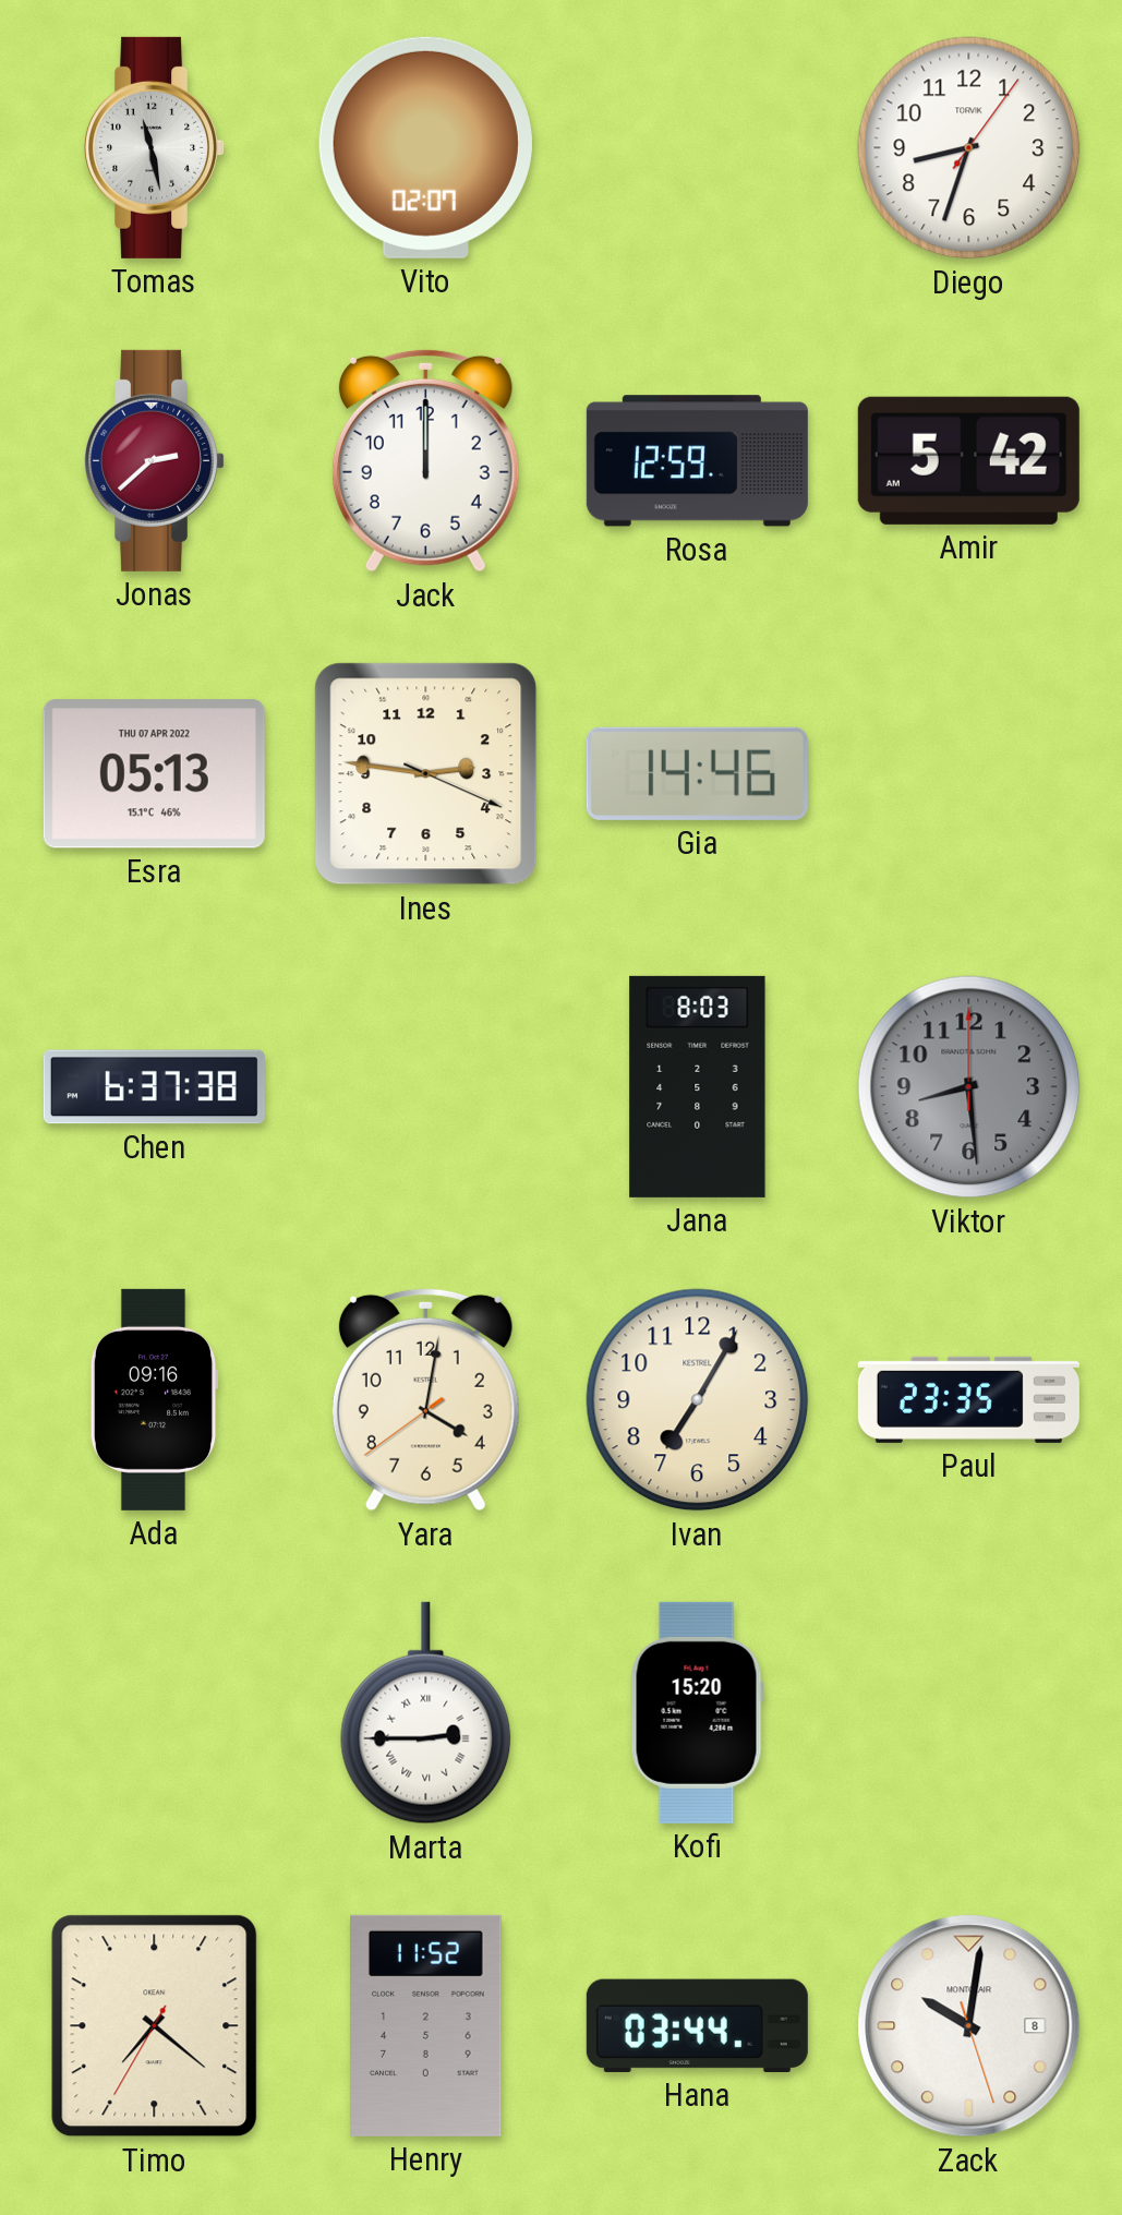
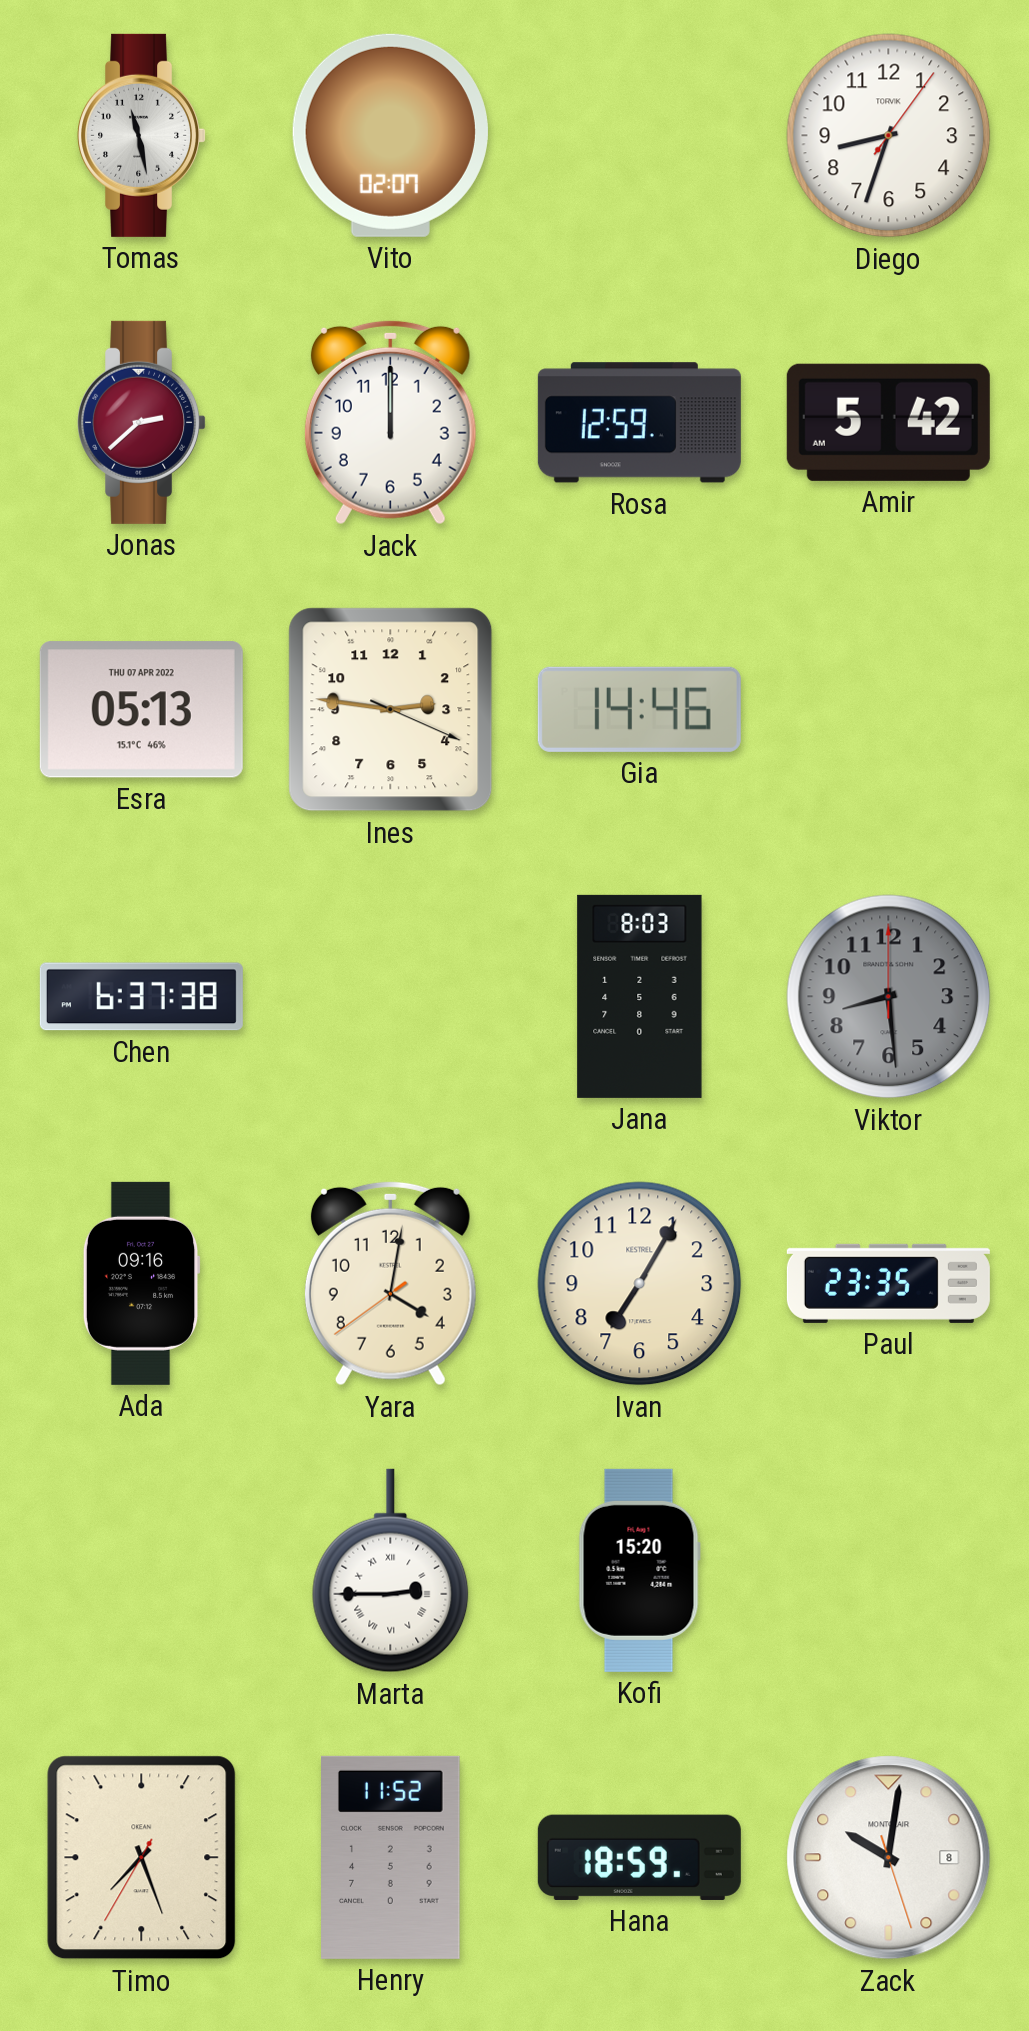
Timo: 7:21 -> 7:26 (142, 1858)
Hana: 03:44 -> 18:59 (639, 1857)
